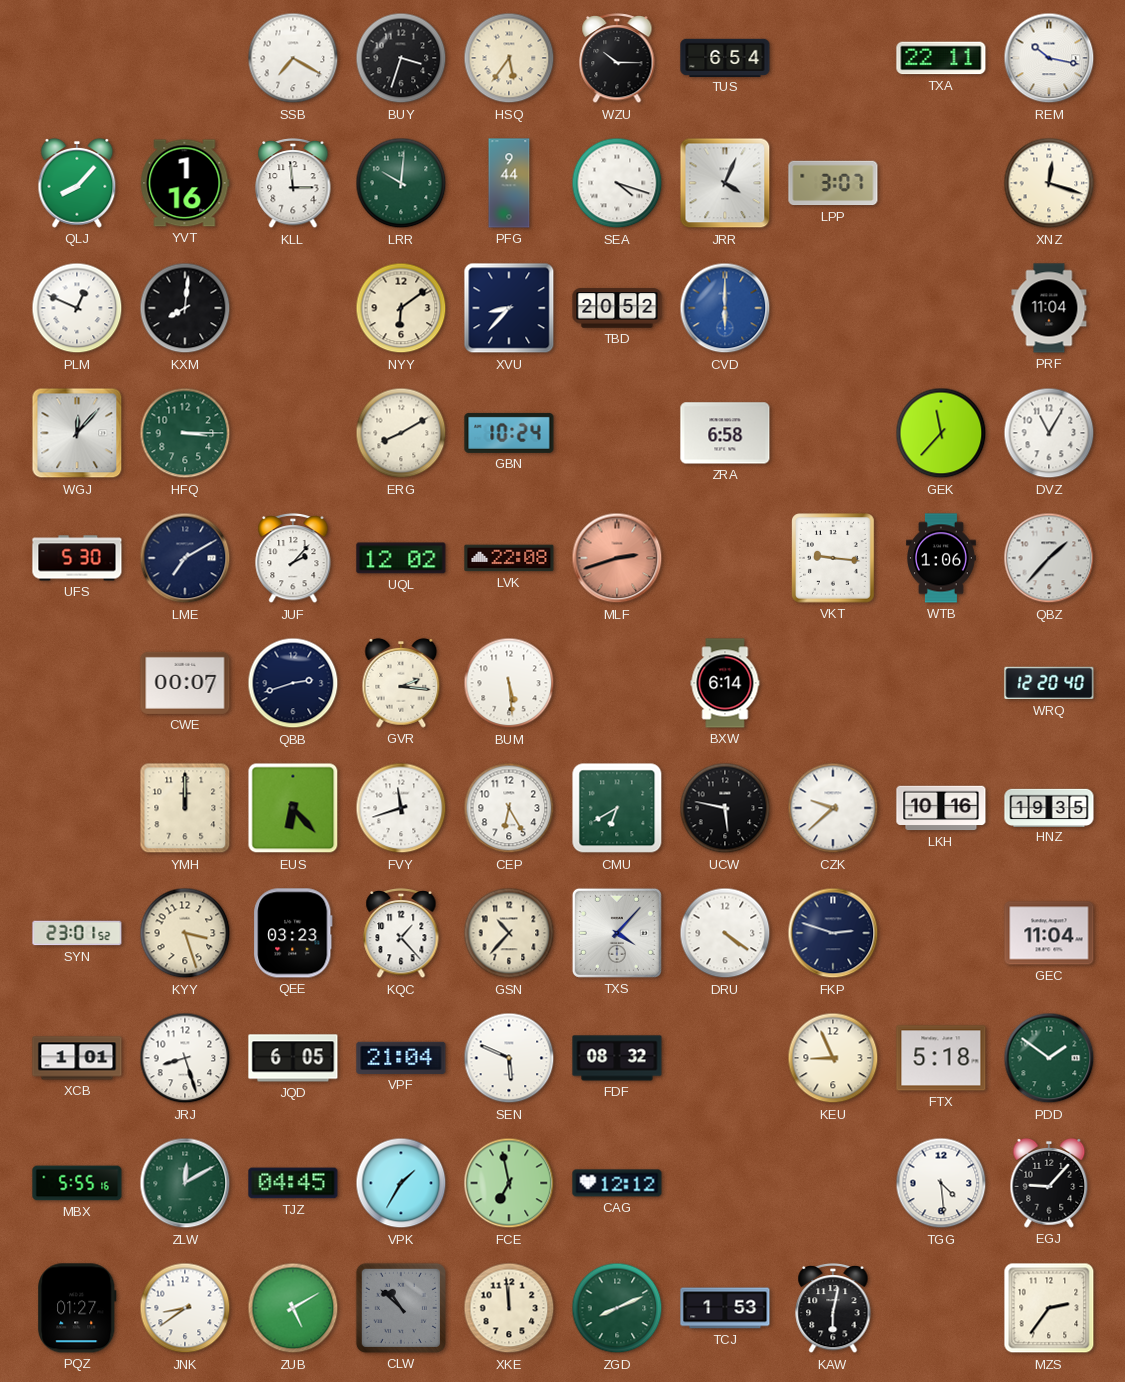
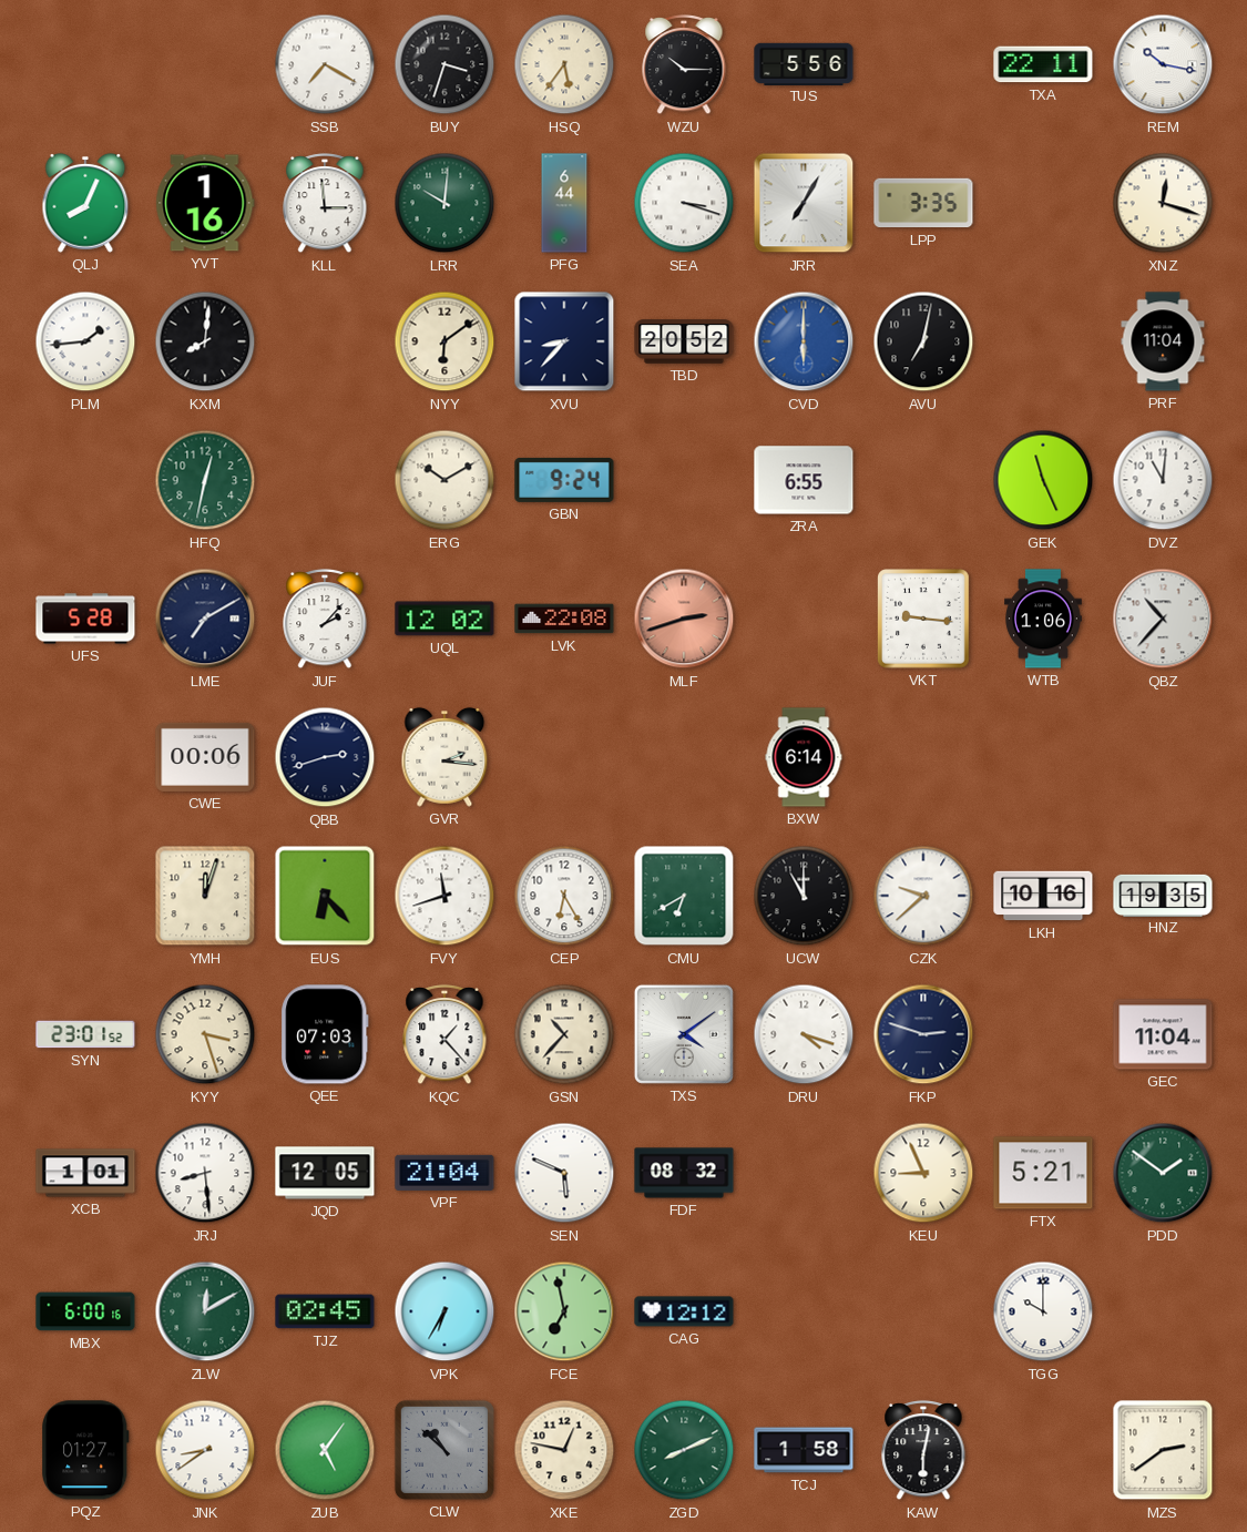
TUS: 6:54 -> 5:56 (804, 63)
QLJ: 8:07 -> 8:04 (85, 203)
PFG: 9:44 -> 6:44 (564, 203)
SEA: 4:18 -> 3:18 (684, 203)
JRR: 4:04 -> 7:05 (804, 203)
LPP: 3:07 -> 3:35 (923, 203)
PLM: 12:49 -> 1:44 (85, 341)
AVU: none -> 7:02 (923, 341)
WGJ: 12:07 -> none (77, 433)
HFQ: 3:15 -> 12:32 (205, 480)
ERG: 8:10 -> 10:10 (444, 480)
GBN: 10:24 -> 9:24 (564, 480)
ZRA: 6:58 -> 6:55 (804, 480)
GEK: 11:37 -> 11:26 (1043, 480)
DVZ: 11:05 -> 11:01 (1163, 480)
UFS: 5:30 -> 5:28 (85, 619)
QBZ: 1:37 -> 10:37 (1163, 619)
CWE: 00:07 -> 00:06 (205, 757)
BUM: 5:29 -> none (509, 683)
WRQ: 12:20 -> none (1049, 683)
YMH: 12:00 -> 12:03 (205, 896)
UCW: 5:47 -> 11:00 (804, 896)
QEE: 03:23 -> 07:03 (325, 1034)
TXS: 4:07 -> 4:09 (684, 1034)
DRU: 4:21 -> 4:18 (804, 1034)
JRJ: 8:27 -> 8:29 (205, 1173)
JQD: 6:05 -> 12:05 (325, 1173)
FTX: 5:18 -> 5:21 (1043, 1173)
MBX: 5:55 -> 6:00 (85, 1311)
TJZ: 04:45 -> 02:45 (325, 1311)
VPK: 1:35 -> 6:35 (444, 1311)
TGG: 4:29 -> 10:00 (1043, 1311)
EGJ: 9:07 -> none (1049, 1183)
ZUB: 5:10 -> 5:06 (325, 1450)
XKE: 11:59 -> 12:47 (564, 1450)
TCJ: 1:53 -> 1:58 (804, 1450)
MZS: 2:36 -> 2:39 (1163, 1450)
